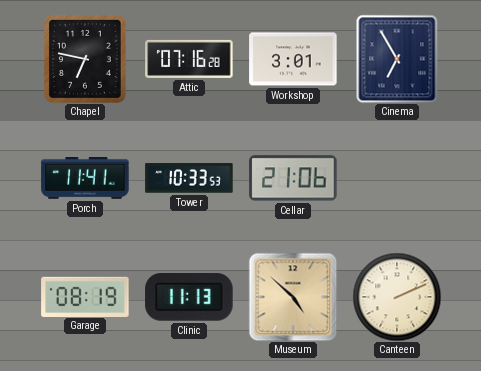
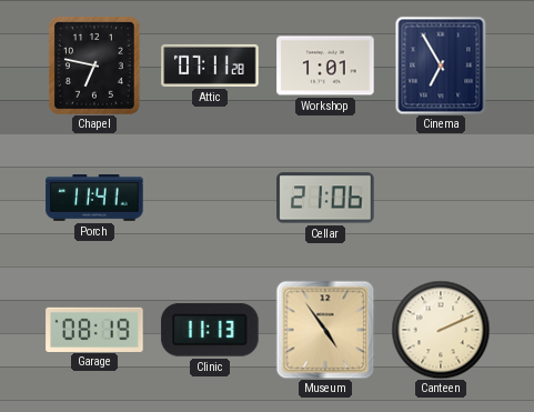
Attic: 07:16 -> 07:11 (210, 66)
Workshop: 3:01 -> 1:01 (325, 66)
Tower: 10:33 -> none (189, 178)
Museum: 4:52 -> 4:54 (325, 330)
